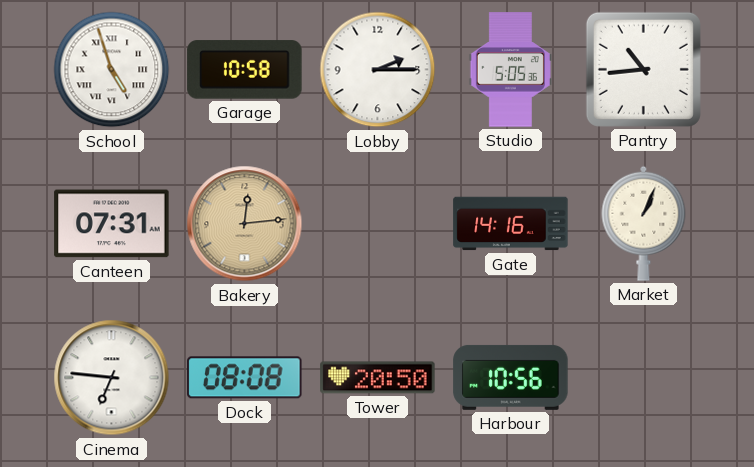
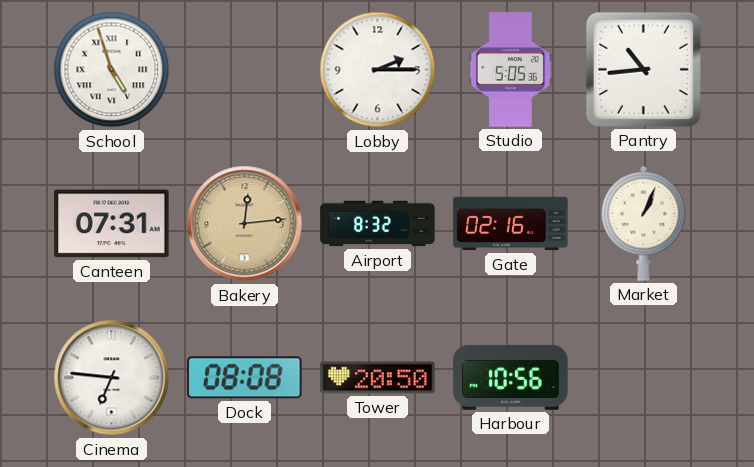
Garage: 10:58 -> none (245, 70)
Airport: none -> 8:32 (378, 224)
Gate: 14:16 -> 02:16 (511, 224)
